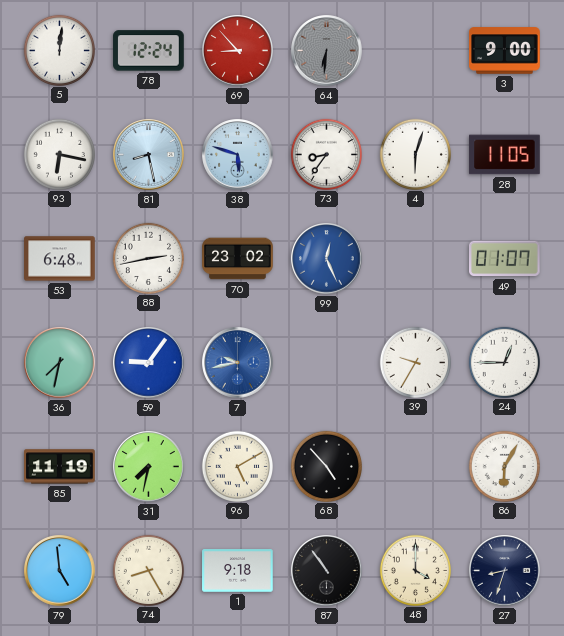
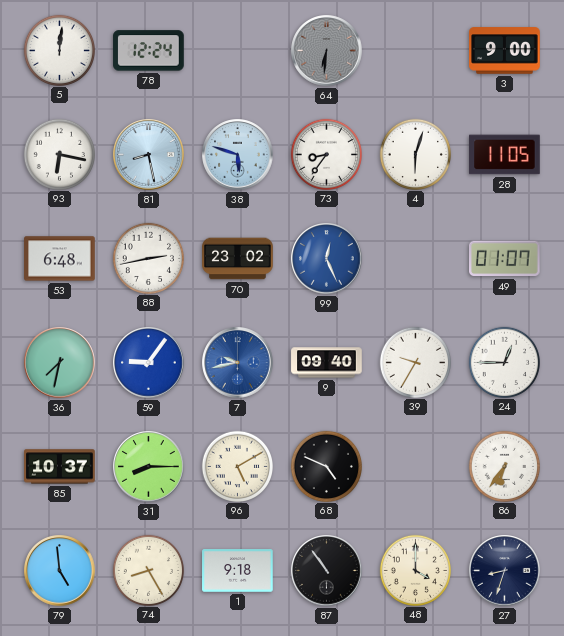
69: 8:53 -> none (238, 51)
9: none -> 09:40 (327, 363)
85: 11:19 -> 10:37 (60, 467)
31: 7:32 -> 8:15 (149, 467)
68: 4:53 -> 4:49 (326, 466)
86: 6:05 -> 6:36 (504, 466)
